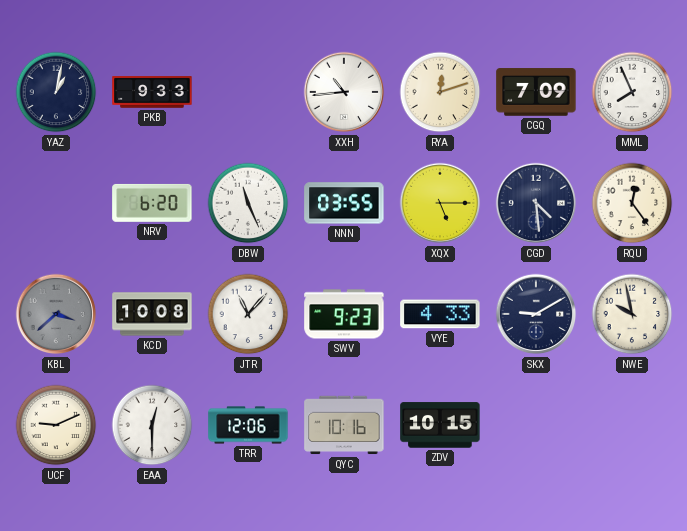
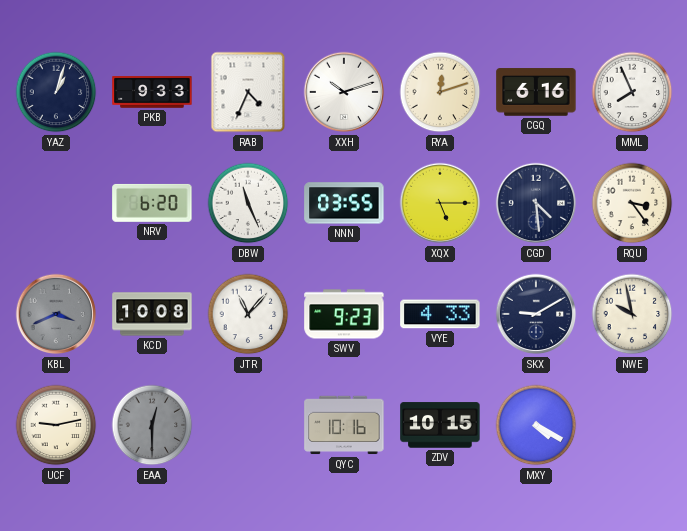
YAZ: 1:02 -> 1:03 (56, 92)
RAB: none -> 4:34 (248, 92)
XXH: 10:44 -> 10:12 (344, 92)
CGQ: 7:09 -> 6:16 (536, 92)
RQU: 12:24 -> 3:24 (632, 203)
KBL: 3:38 -> 3:41 (56, 314)
UCF: 9:11 -> 9:13 (56, 425)
EAA dial: white -> grey (152, 425)
TRR: 12:06 -> none (248, 425)
MXY: none -> 4:20 (536, 425)
